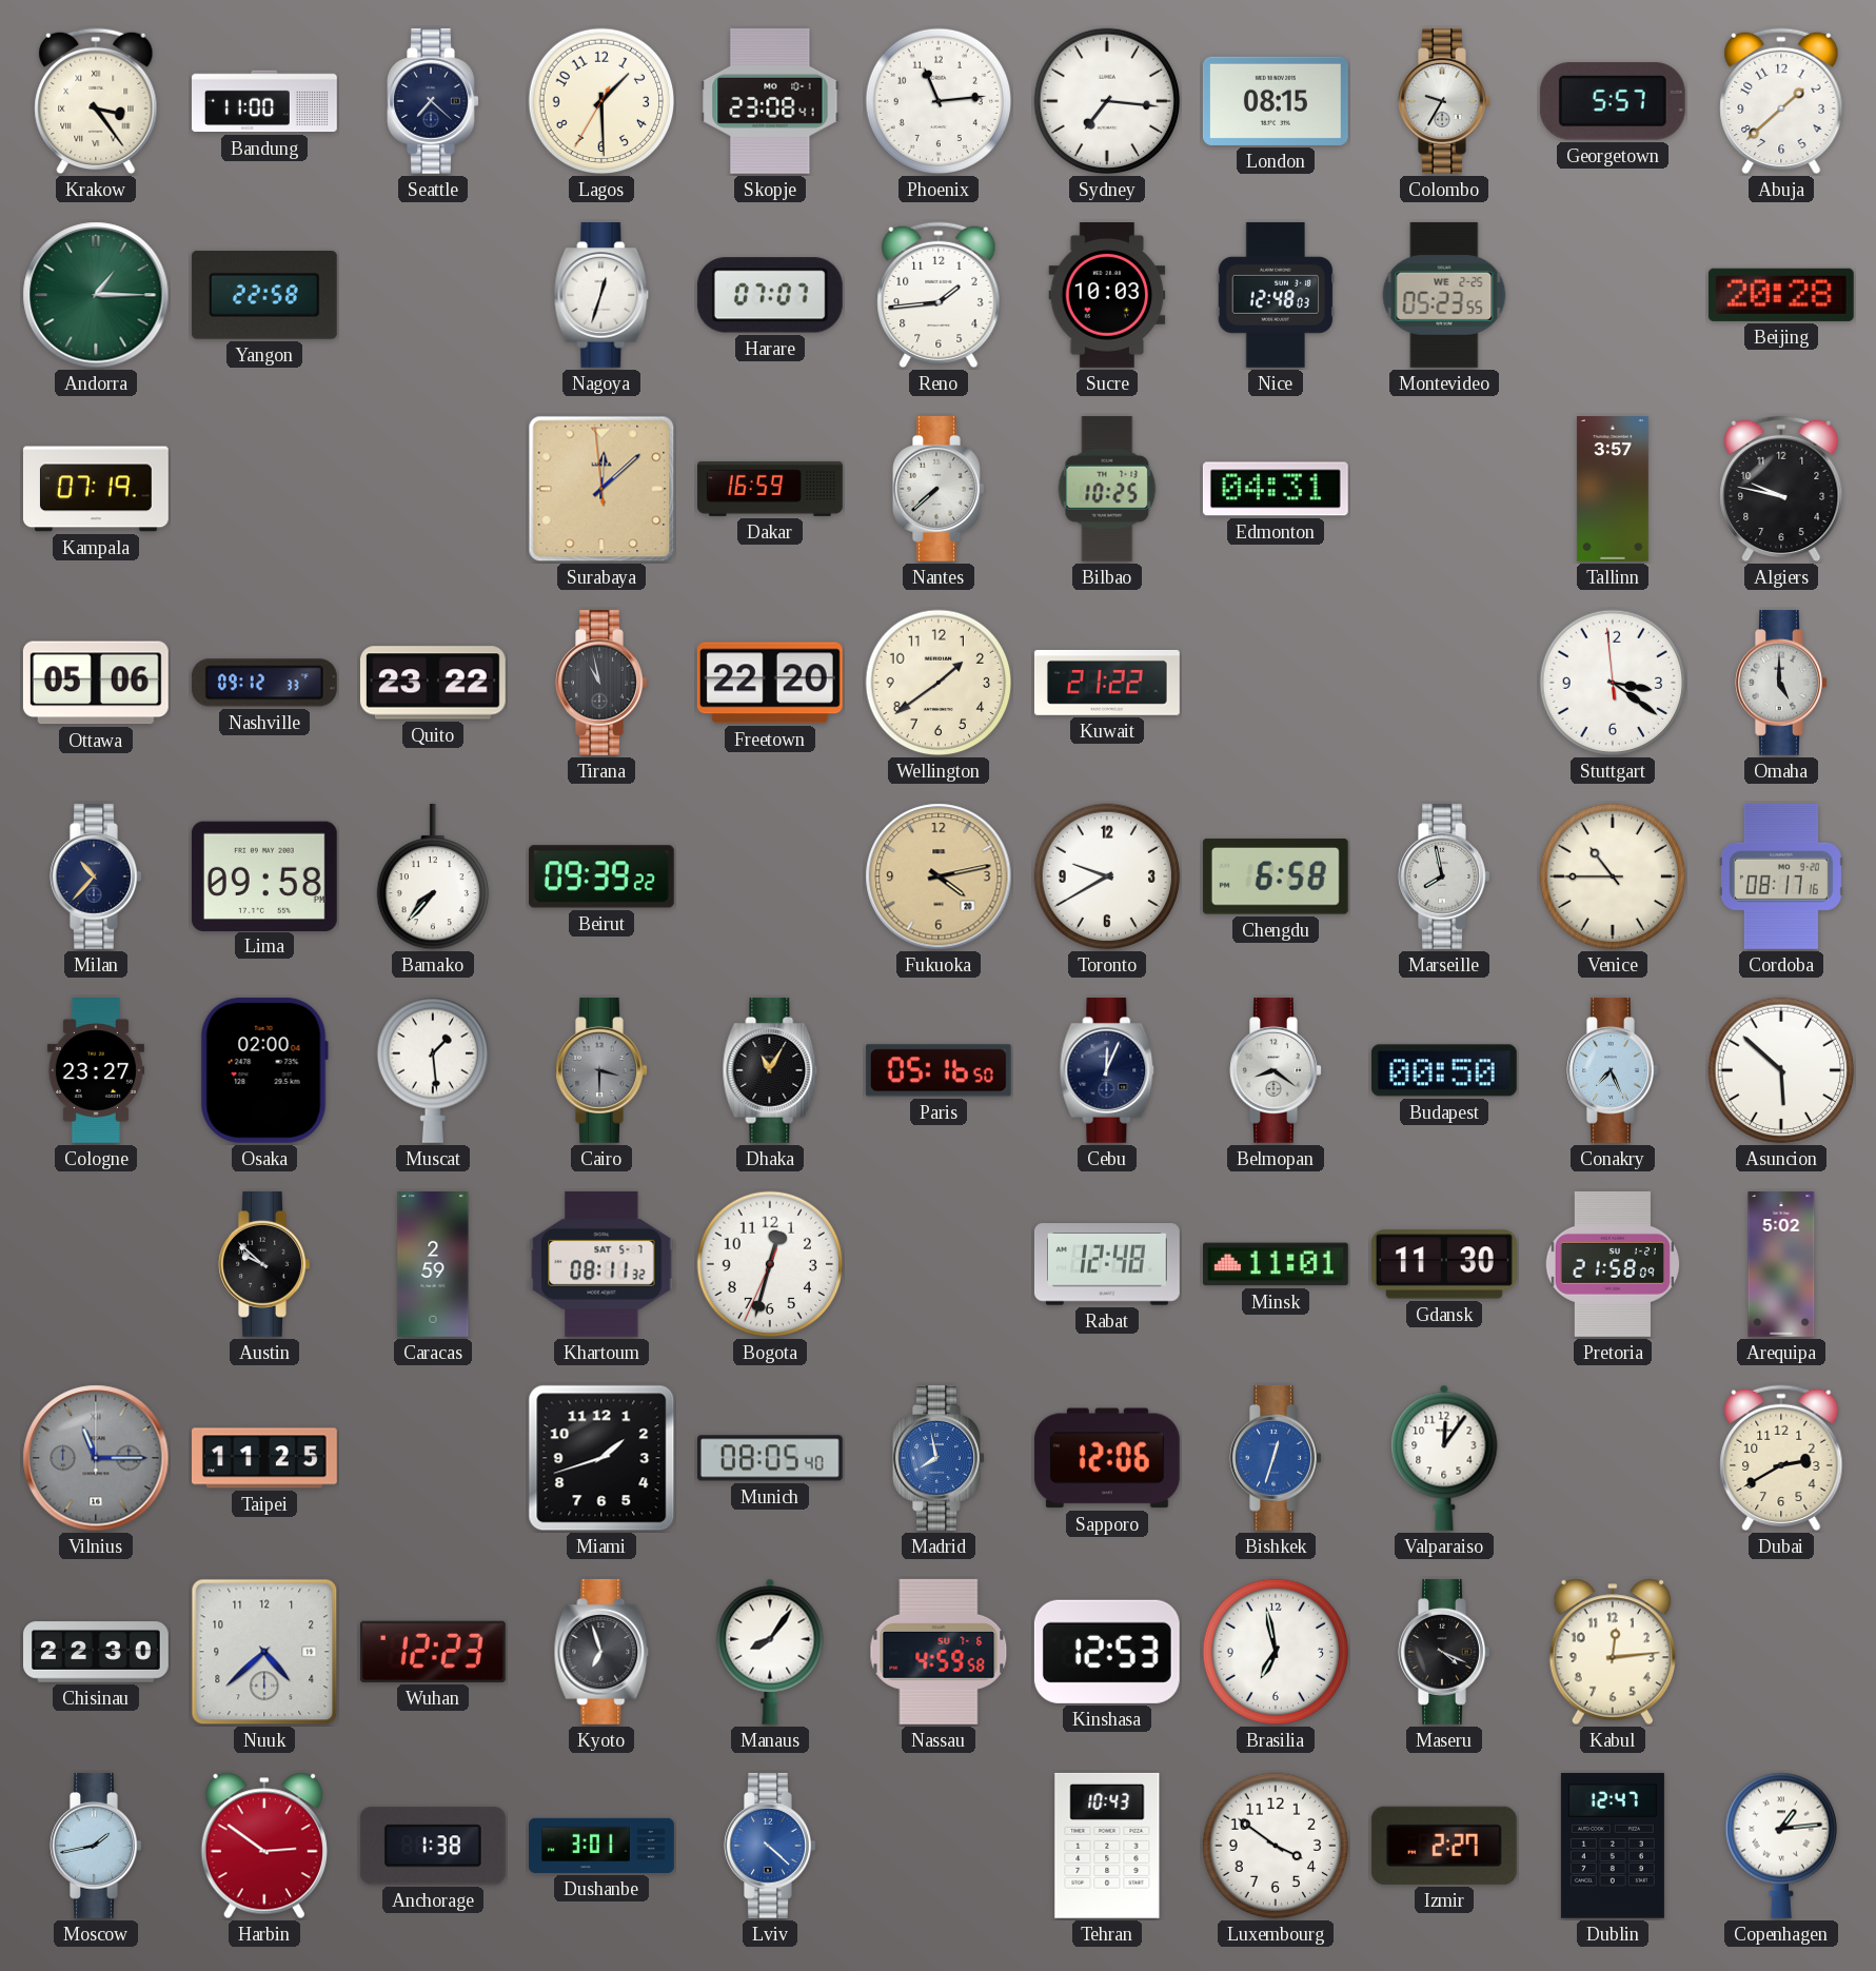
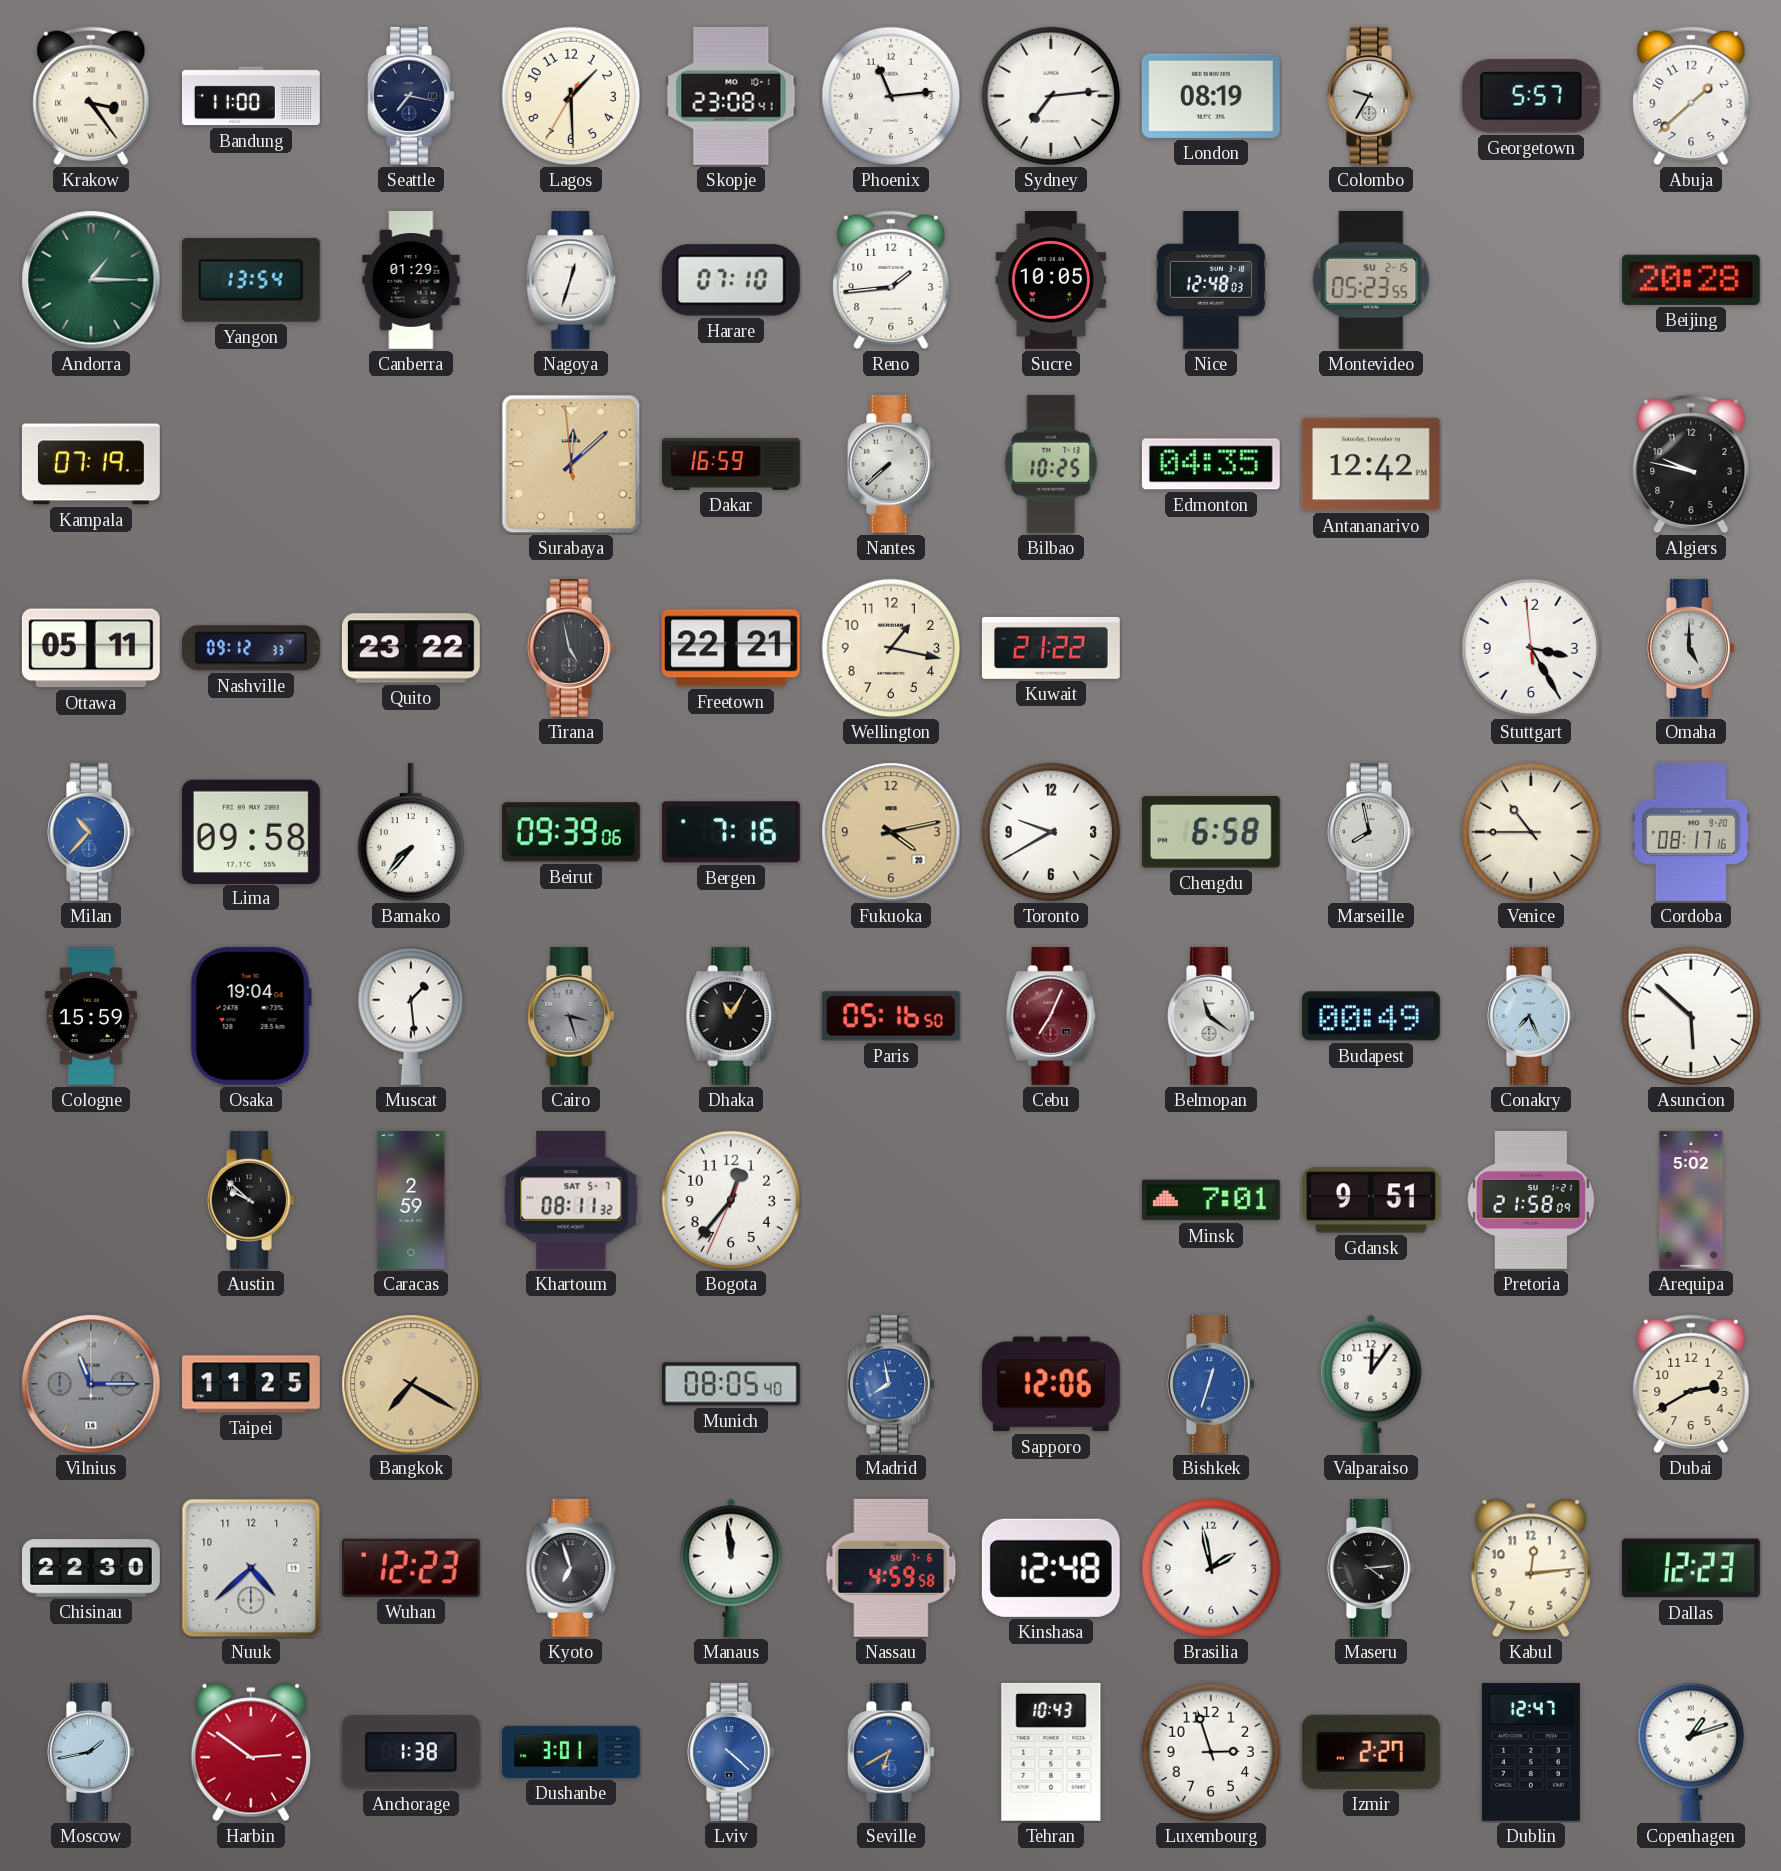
Seattle: 7:22 -> 7:17 (411, 96)
Sydney: 7:16 -> 7:14 (1051, 96)
London: 08:15 -> 08:19 (1211, 96)
Yangon: 22:58 -> 13:54 (251, 280)
Canberra: none -> 01:29 (411, 281)
Harare: 07:07 -> 07:10 (731, 280)
Sucre: 10:03 -> 10:05 (1051, 281)
Montevideo date: WE 2-25 -> SU 2-15 (1371, 280)
Edmonton: 04:31 -> 04:35 (1211, 464)
Antananarivo: none -> 12:42 (1371, 464)
Tallinn: 3:57 -> none (1613, 490)
Ottawa: 05:06 -> 05:11 (91, 648)
Tirana: 10:58 -> 4:58 (571, 648)
Freetown: 22:20 -> 22:21 (731, 648)
Wellington: 1:39 -> 1:17 (891, 648)
Stuttgart: 3:20 -> 3:24 (1531, 648)
Milan dial: navy -> blue (91, 832)
Beirut: 09:39:22 -> 09:39:06 (571, 832)
Bergen: none -> 7:16 (731, 832)
Cologne: 23:27 -> 15:59 (91, 1017)
Osaka: 02:00 -> 19:04 (251, 1016)
Cairo: 3:30 -> 3:27 (571, 1016)
Cebu: 12:04 -> 7:04 (1051, 1016)
Cebu dial: navy -> burgundy (1051, 1016)
Belmopan: 8:21 -> 11:21 (1211, 1016)
Budapest: 00:50 -> 00:49 (1371, 1016)
Bogota: 12:32 -> 12:36 (731, 1200)
Rabat: 12:48 -> none (1107, 1264)
Minsk: 11:01 -> 7:01 (1211, 1200)
Gdansk: 11:30 -> 9:51 (1371, 1200)
Bangkok: none -> 7:20 (411, 1384)
Miami: 1:42 -> none (601, 1458)
Manaus: 8:06 -> 11:59 (731, 1568)
Kinshasa: 12:53 -> 12:48 (1051, 1568)
Brasilia: 6:58 -> 1:58 (1211, 1568)
Maseru: 4:19 -> 4:14 (1371, 1568)
Dallas: none -> 12:23 (1691, 1568)
Seville: none -> 6:40 (891, 1752)
Luxembourg: 3:51 -> 2:57 (1211, 1752)
Copenhagen: 1:14 -> 1:12 (1690, 1752)
